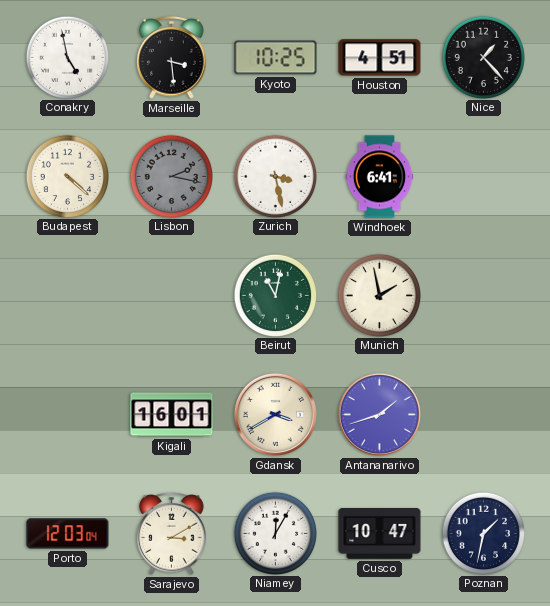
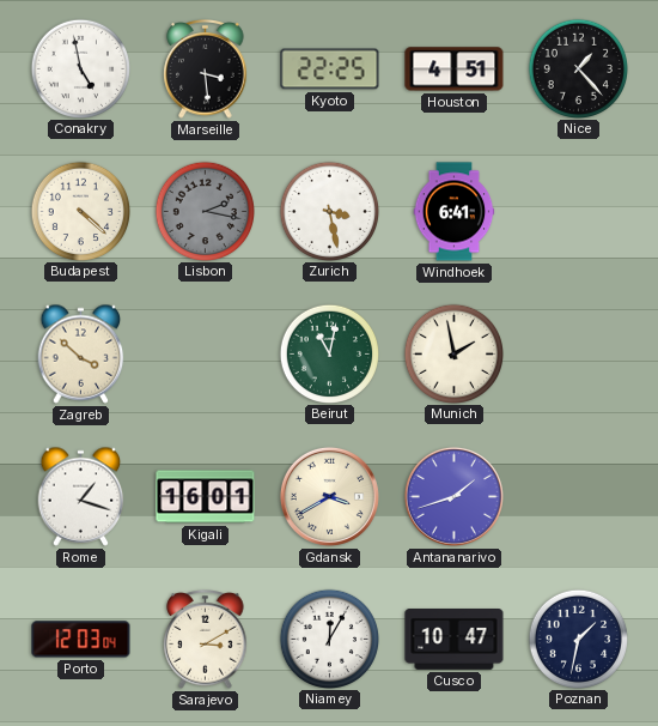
Kyoto: 10:25 -> 22:25 (330, 69)
Zagreb: none -> 3:52 (81, 353)
Rome: none -> 1:18 (81, 496)
